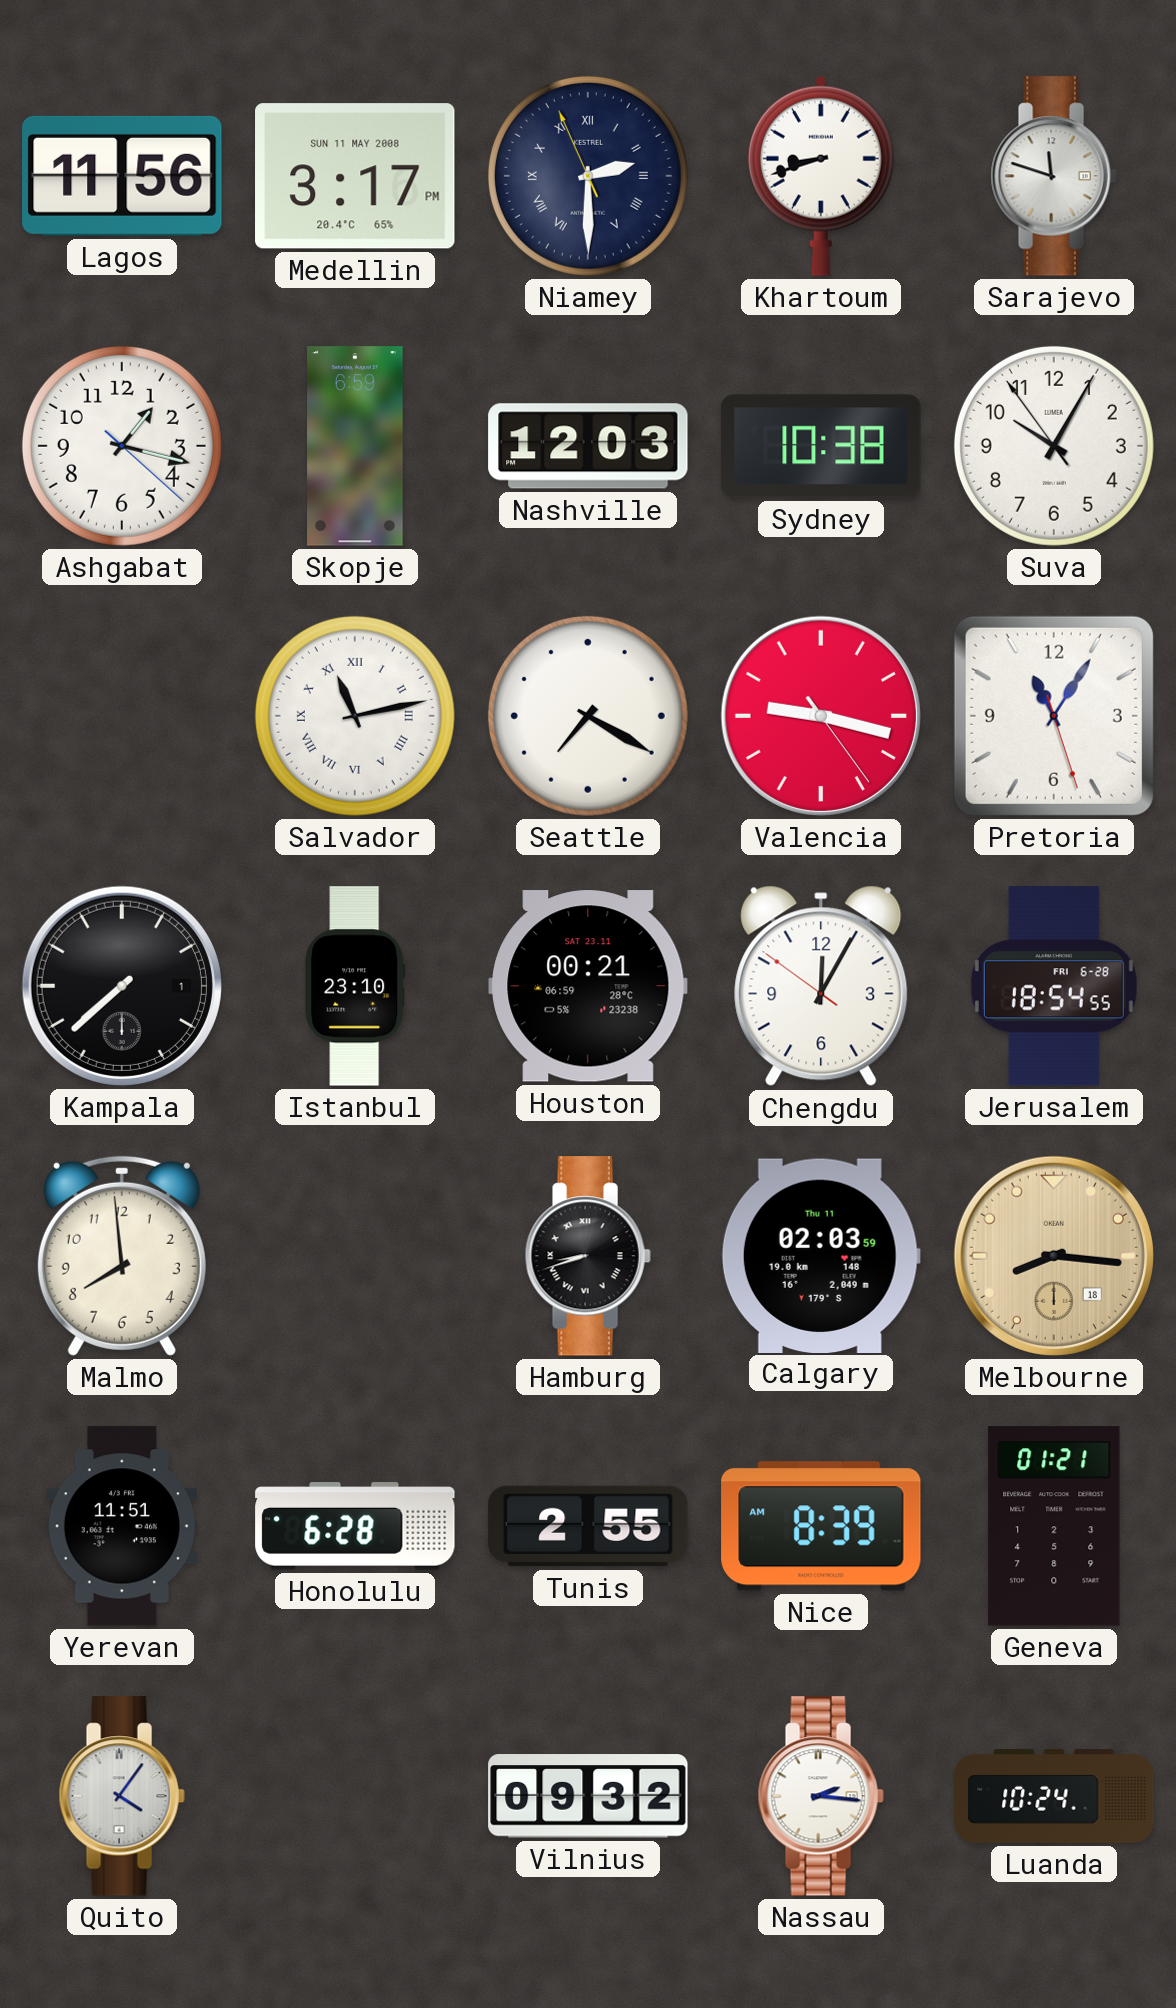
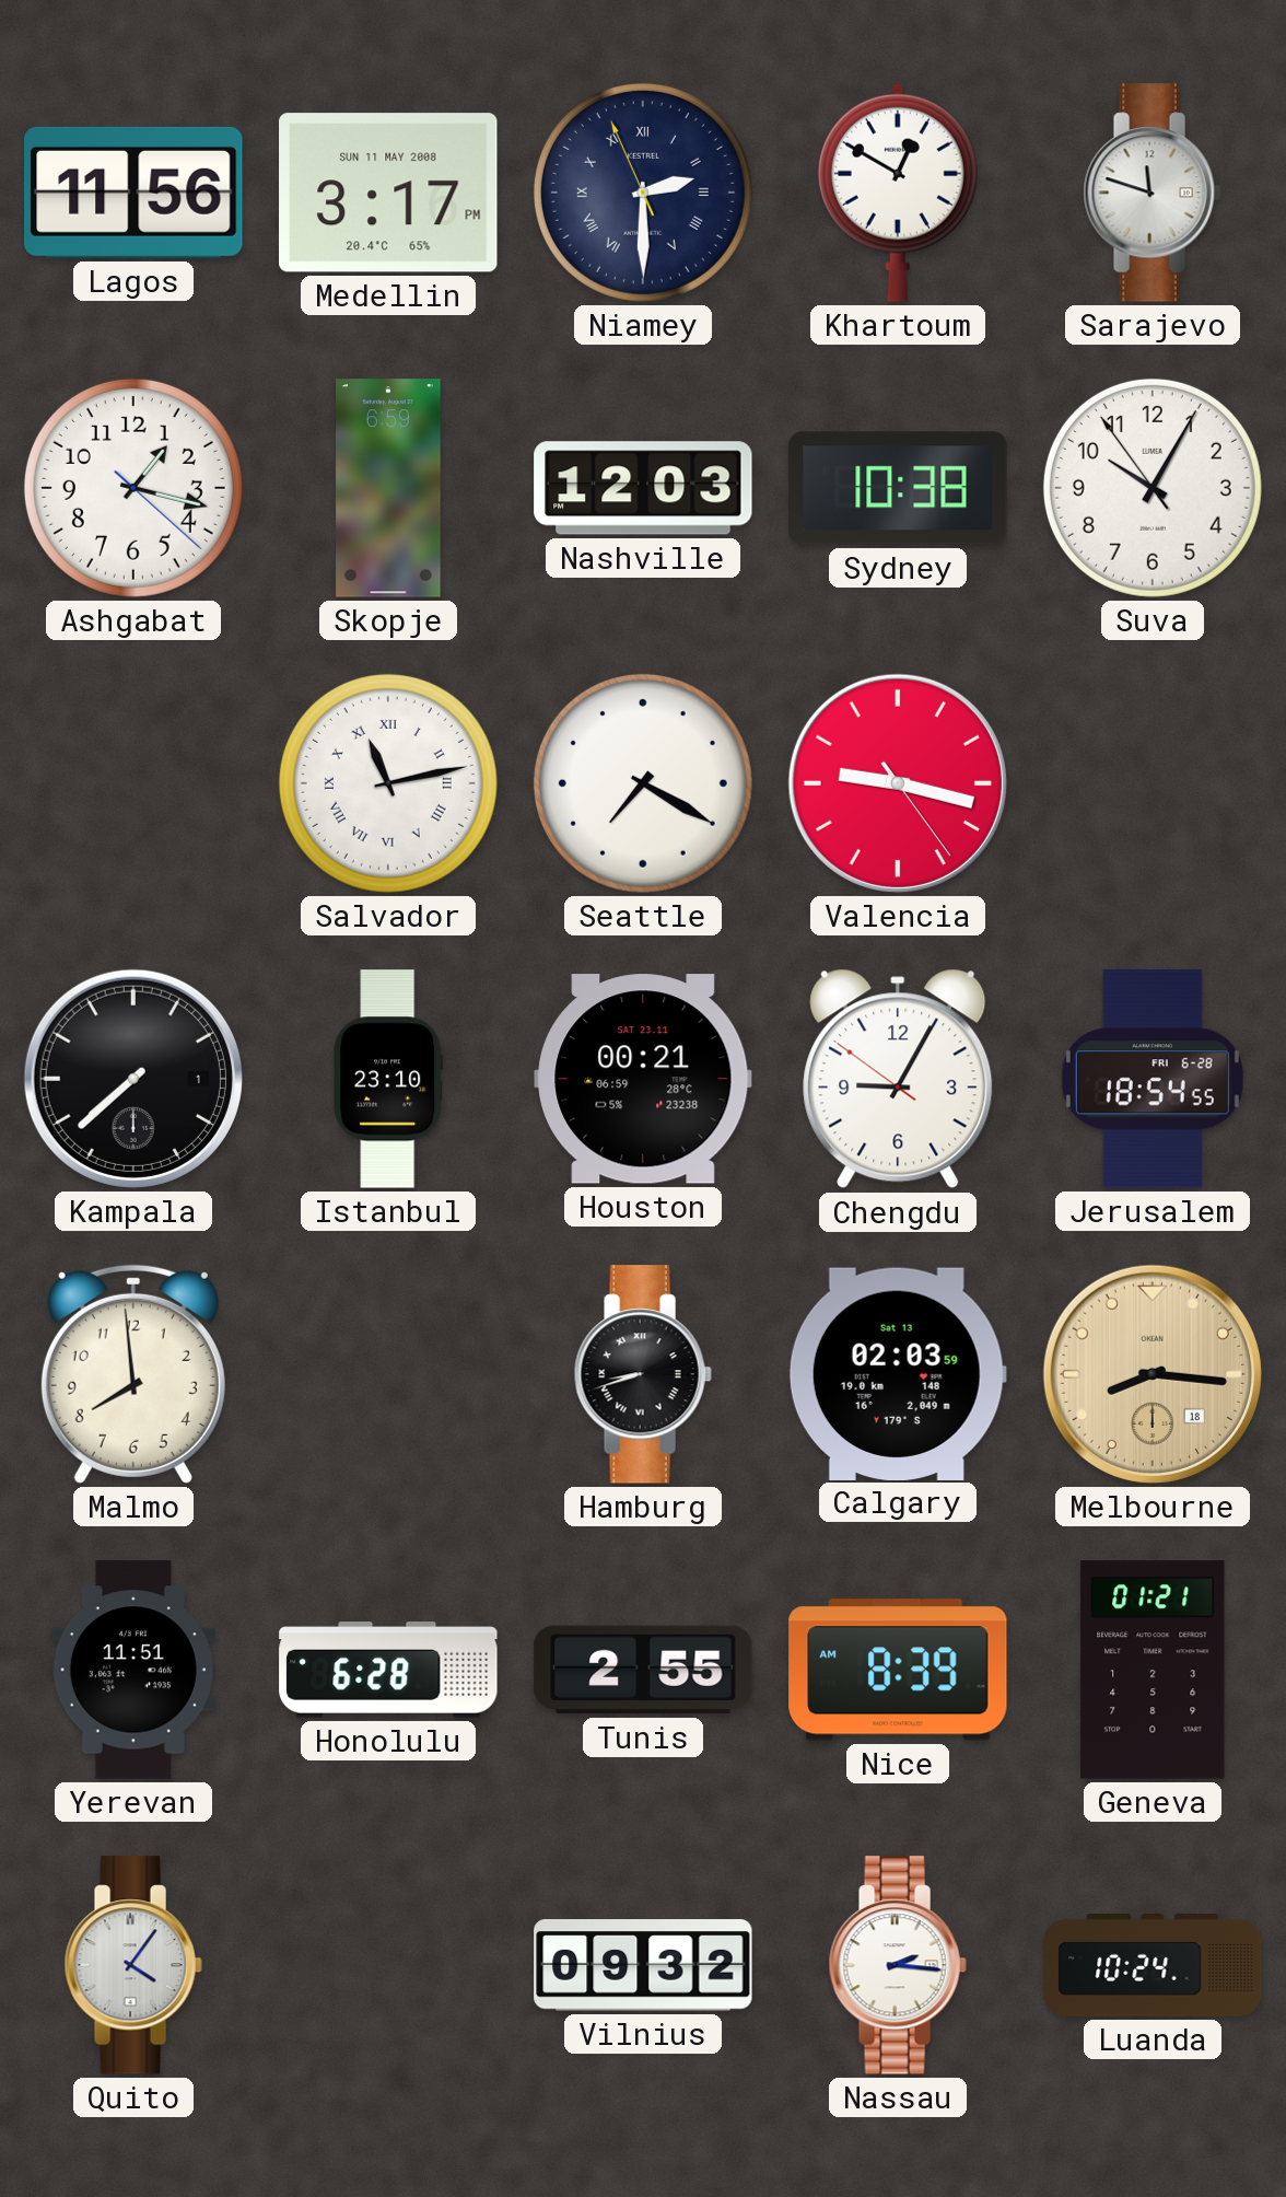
Khartoum: 8:42 -> 12:50 (898, 193)
Pretoria: 11:05 -> none (1054, 716)
Chengdu: 12:04 -> 9:04 (898, 1079)
Calgary date: Thu 11 -> Sat 13 (898, 1373)
